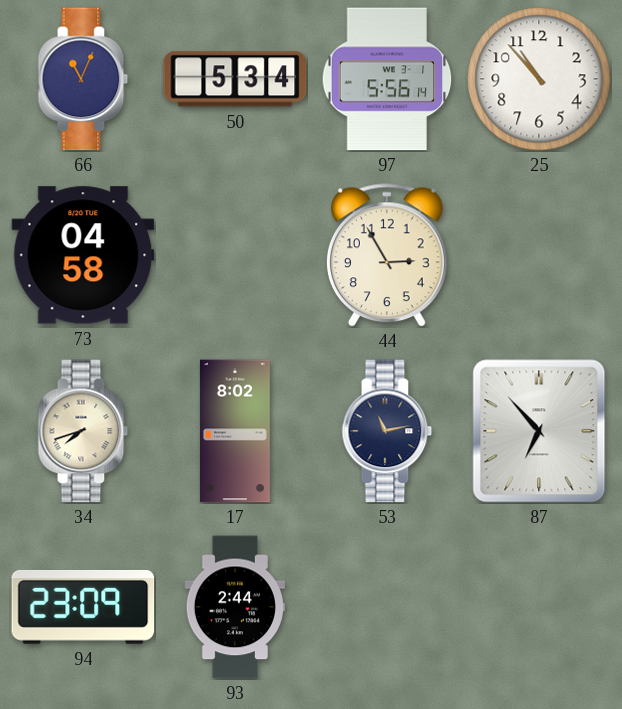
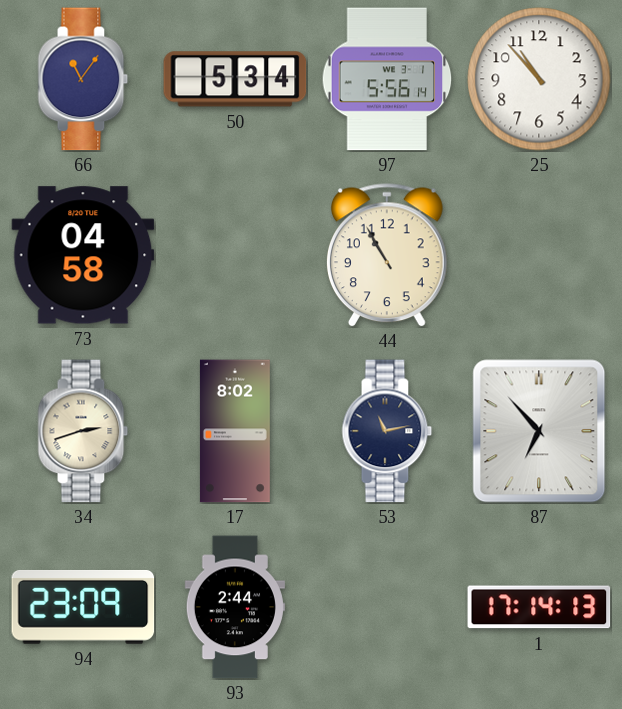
66: 11:04 -> 11:06 (83, 79)
44: 2:55 -> 10:55 (387, 255)
34: 7:42 -> 2:42 (83, 431)
1: none -> 17:14 (539, 607)
